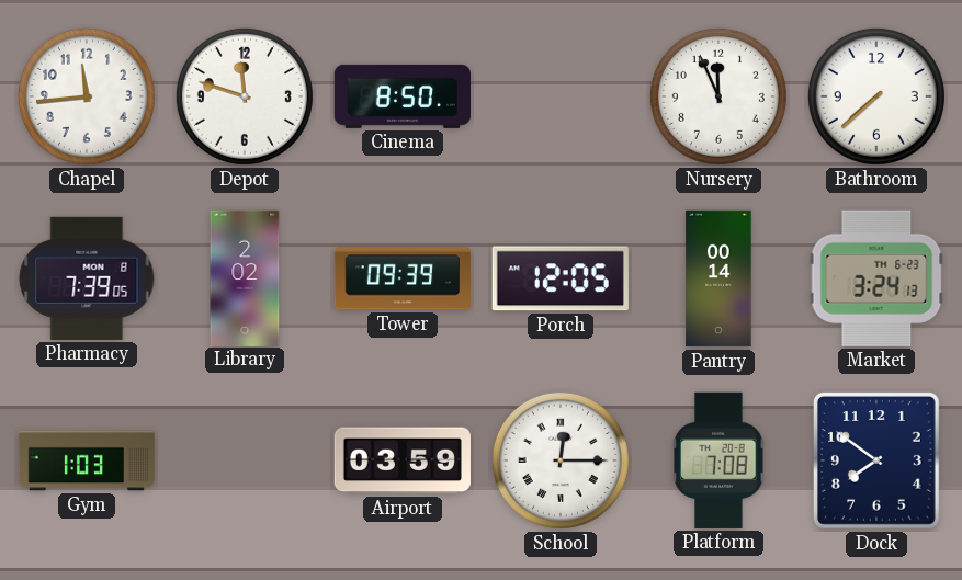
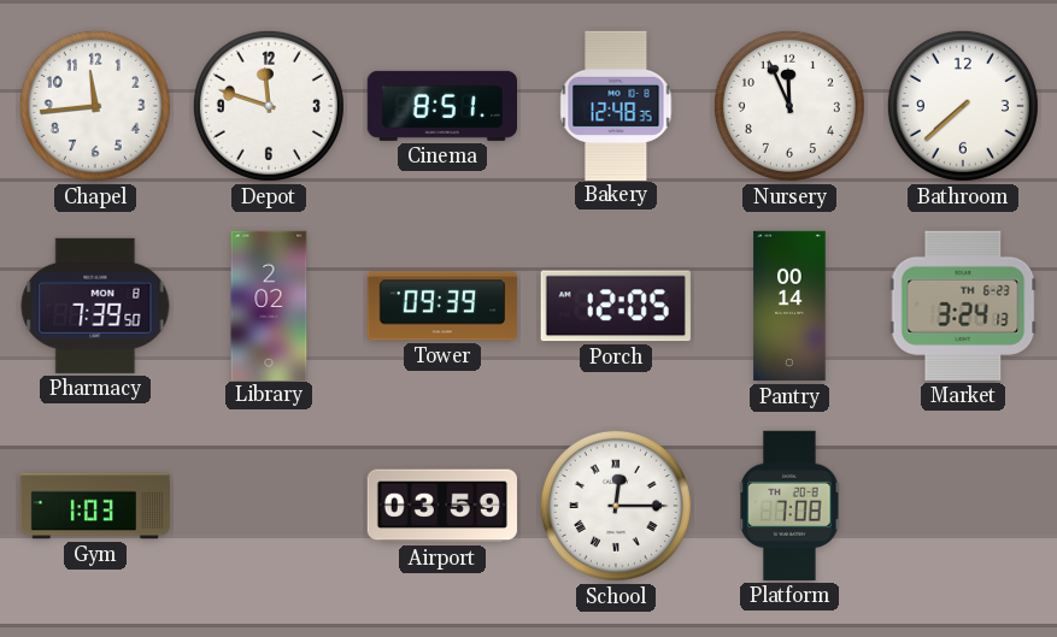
Cinema: 8:50 -> 8:51 (441, 106)
Bakery: none -> 12:48 (616, 105)
Pharmacy: 7:39:05 -> 7:39:50 (95, 306)
Dock: 7:51 -> none (878, 462)
